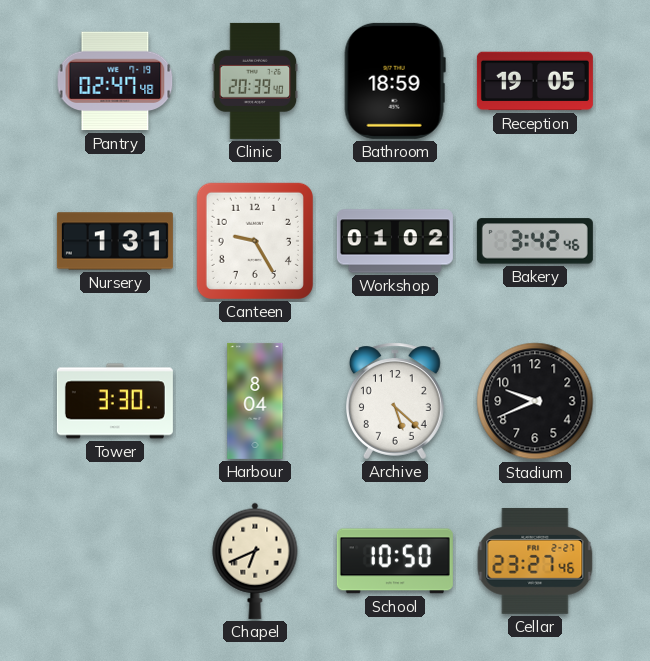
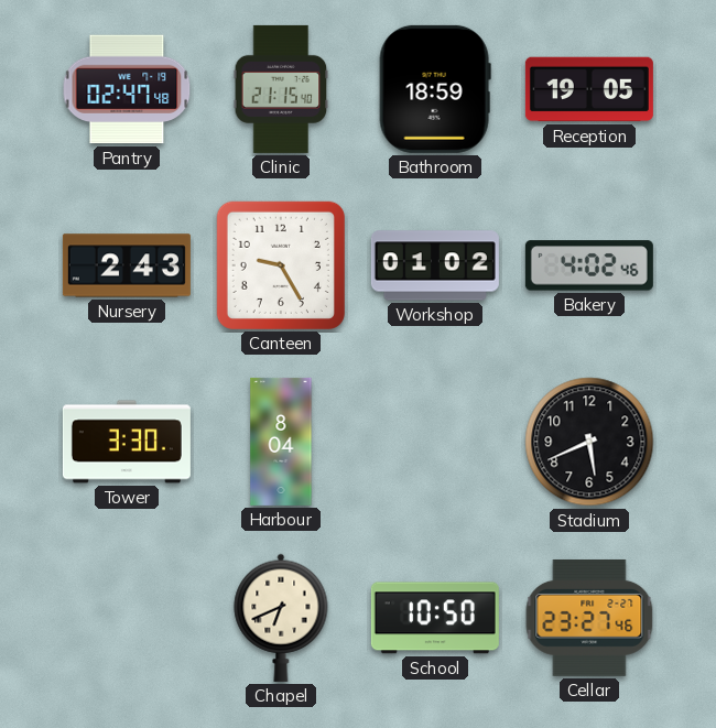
Clinic: 20:39 -> 21:15 (281, 89)
Nursery: 1:31 -> 2:43 (127, 265)
Bakery: 3:42 -> 4:02 (589, 265)
Archive: 5:22 -> none (395, 401)
Stadium: 9:41 -> 5:41 (589, 442)
